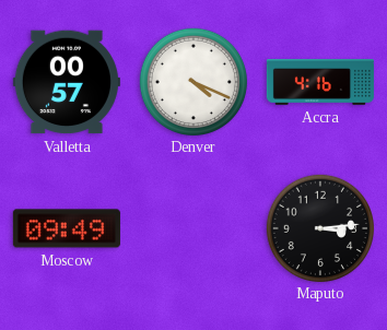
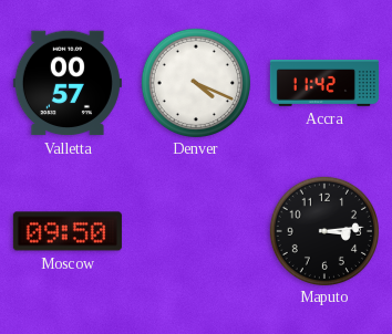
Accra: 4:16 -> 11:42 (324, 84)
Moscow: 09:49 -> 09:50 (68, 231)
